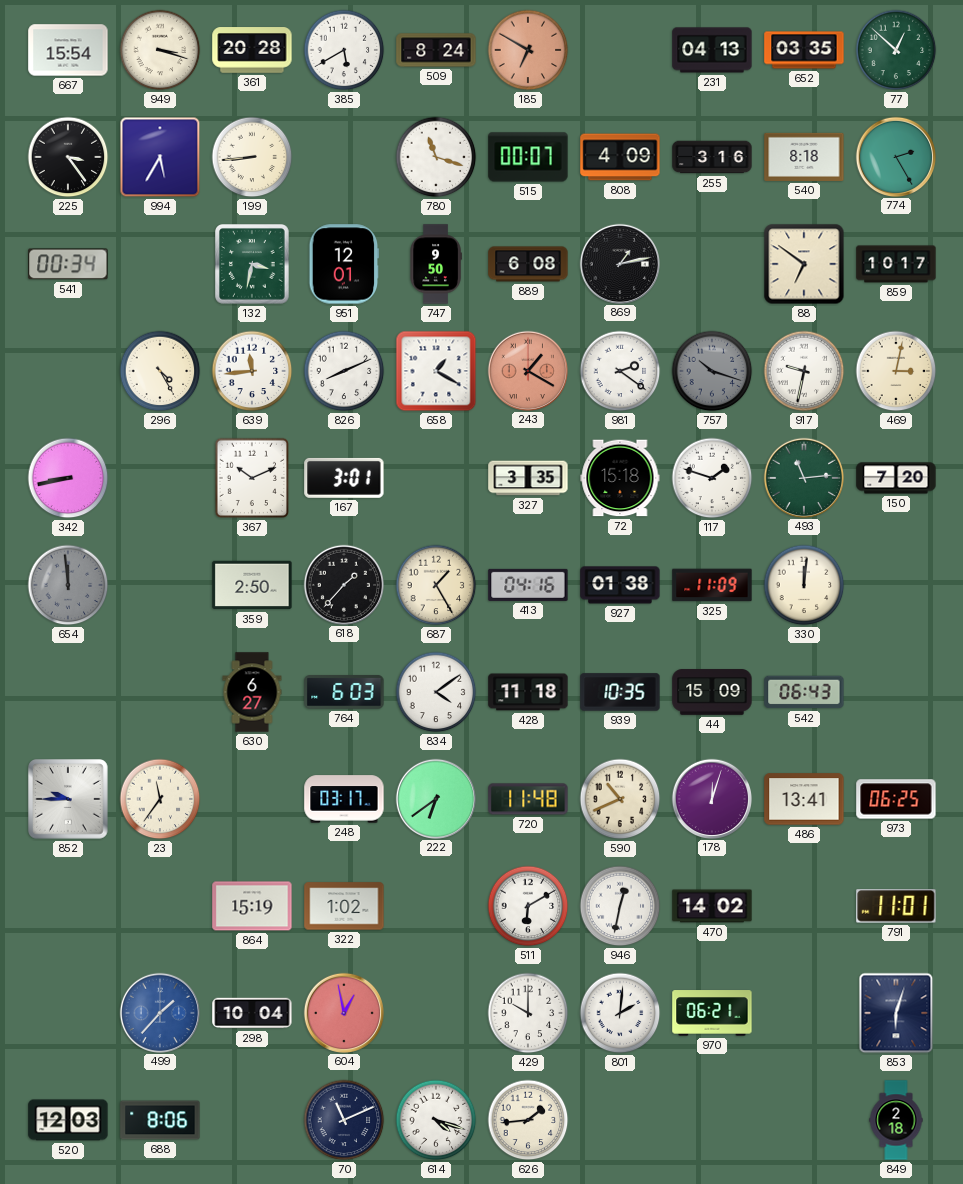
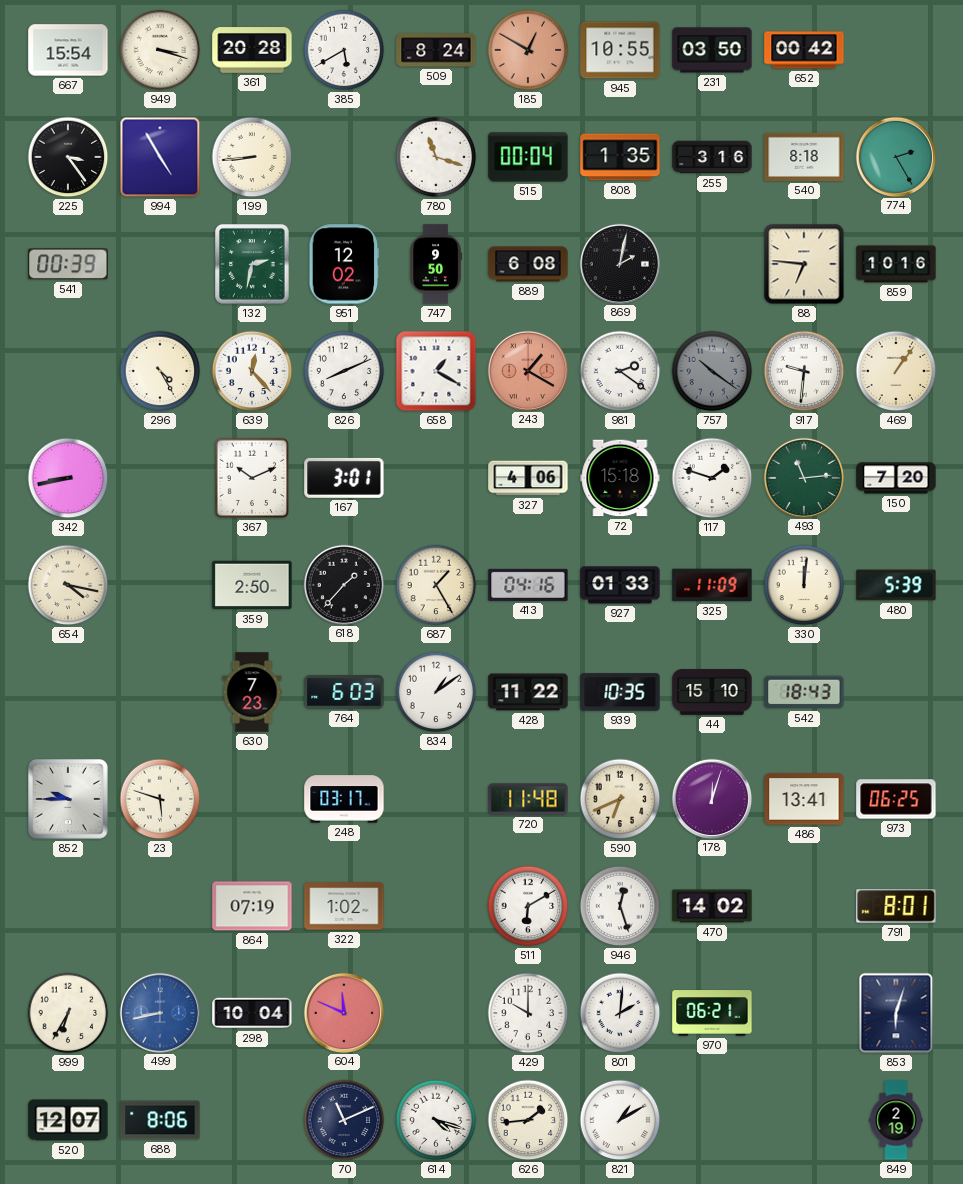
185: 6:50 -> 12:50 (528, 50)
945: none -> 10:55 (620, 50)
231: 04:13 -> 03:50 (712, 50)
652: 03:35 -> 00:42 (804, 50)
77: 12:52 -> none (896, 50)
994: 5:35 -> 4:55 (160, 157)
515: 00:07 -> 00:04 (528, 157)
808: 4:09 -> 1:35 (620, 157)
541: 00:34 -> 00:39 (68, 264)
132: 3:32 -> 2:32 (253, 264)
951: 12:01 -> 12:02 (344, 264)
869: 1:13 -> 2:02 (619, 263)
88: 6:51 -> 6:46 (804, 264)
859: 10:17 -> 10:16 (896, 264)
639: 11:44 -> 12:23 (252, 371)
757: 10:18 -> 10:21 (712, 371)
917: 9:32 -> 9:31 (804, 371)
469: 3:02 -> 1:06 (896, 371)
327: 3:35 -> 4:06 (528, 478)
654: 11:59 -> 4:17 (68, 585)
654 dial: grey -> cream (68, 585)
927: 01:38 -> 01:33 (620, 585)
480: none -> 5:39 (896, 585)
630: 6:27 -> 7:23 (252, 692)
834: 4:09 -> 1:09 (436, 692)
428: 11:18 -> 11:22 (528, 692)
44: 15:09 -> 15:10 (712, 692)
542: 06:43 -> 18:43 (804, 692)
23: 11:36 -> 5:48 (160, 799)
222: 6:39 -> none (435, 798)
590: 10:41 -> 6:41 (620, 799)
864: 15:19 -> 07:19 (252, 906)
946: 12:32 -> 12:27 (620, 906)
791: 11:01 -> 8:01 (896, 906)
999: none -> 6:35 (68, 1013)
499: 1:37 -> 8:43 (159, 1012)
604: 12:58 -> 11:49 (343, 1012)
520: 12:03 -> 12:07 (68, 1120)
821: none -> 1:10 (620, 1120)
849: 2:18 -> 2:19 (896, 1120)
